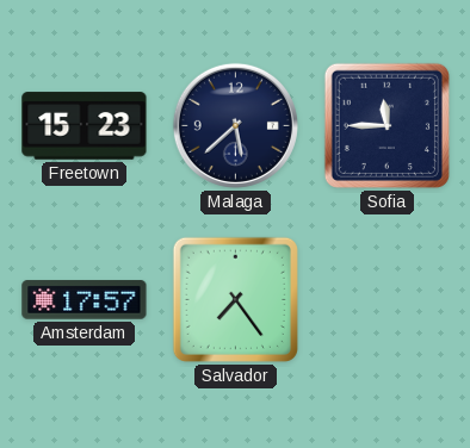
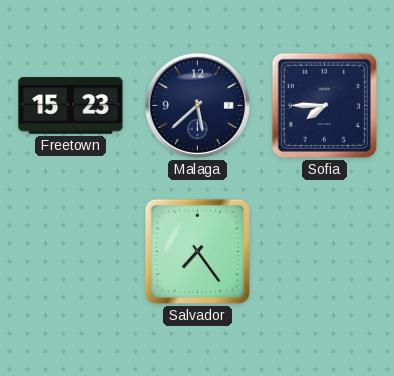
Sofia: 11:45 -> 7:45 (324, 105)
Amsterdam: 17:57 -> none (85, 300)
